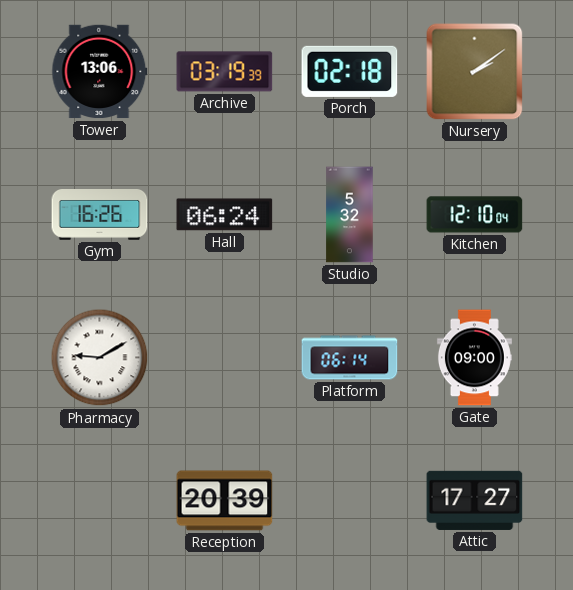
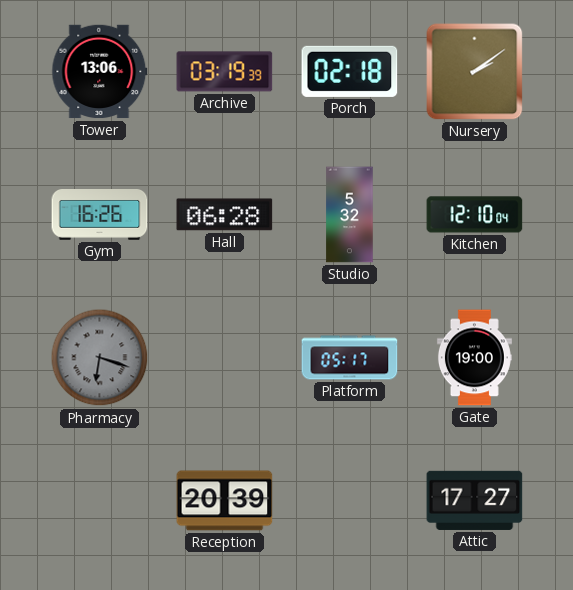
Hall: 06:24 -> 06:28 (225, 215)
Pharmacy: 9:10 -> 6:18 (100, 358)
Pharmacy dial: white -> grey (100, 358)
Platform: 06:14 -> 05:17 (350, 358)
Gate: 09:00 -> 19:00 (474, 358)
